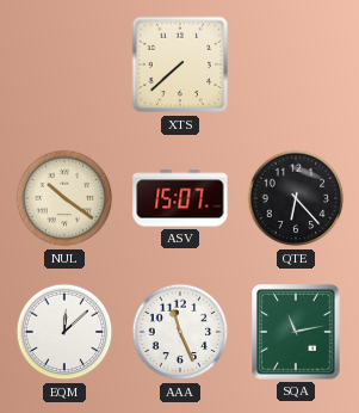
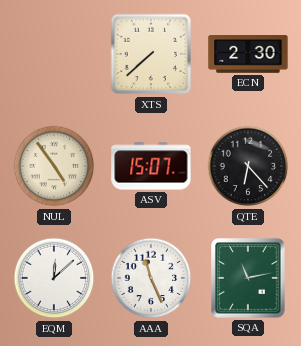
ECN: none -> 2:30 (248, 54)
NUL: 10:21 -> 4:54 (54, 166)
